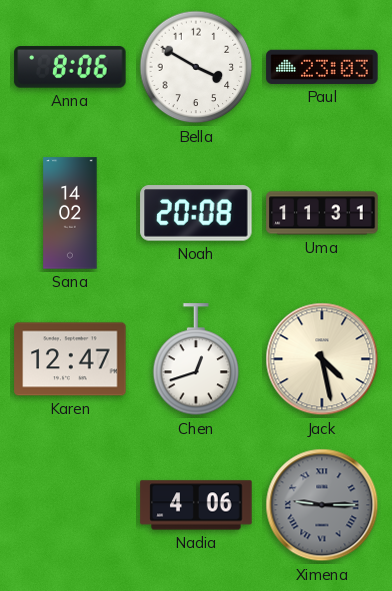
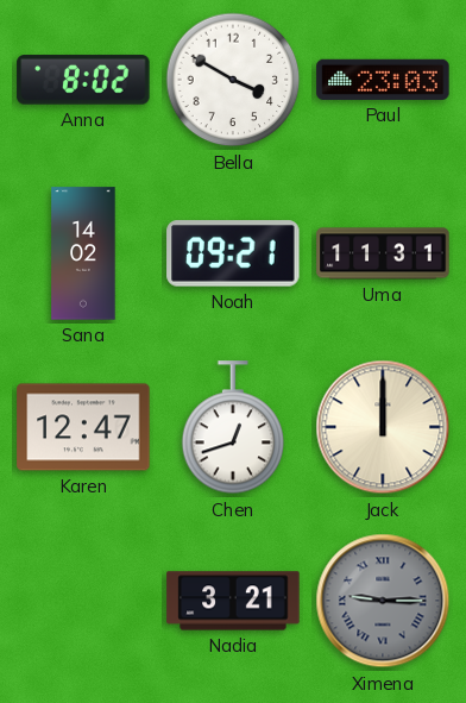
Anna: 8:06 -> 8:02 (83, 80)
Noah: 20:08 -> 09:21 (233, 253)
Jack: 4:28 -> 12:00 (383, 427)
Nadia: 4:06 -> 3:21 (233, 601)
